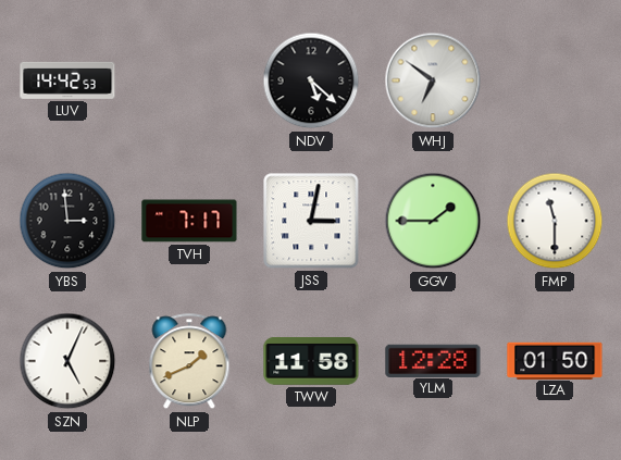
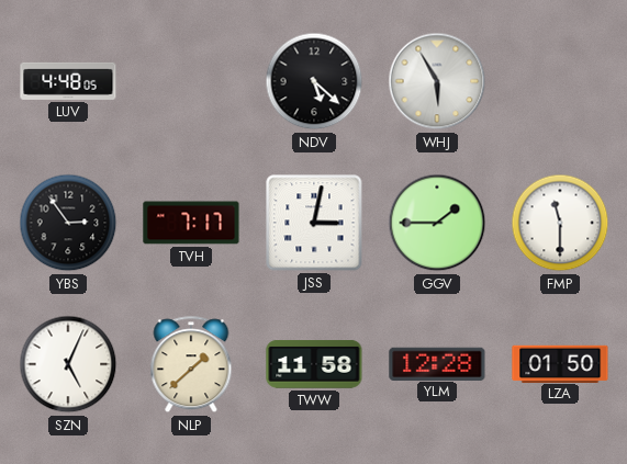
LUV: 14:42 -> 4:48 (68, 81)
WHJ: 6:51 -> 5:55 (437, 81)
YBS: 2:59 -> 2:54 (68, 223)
NLP: 1:41 -> 1:38 (191, 365)
